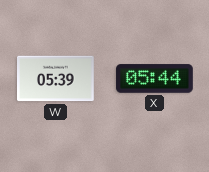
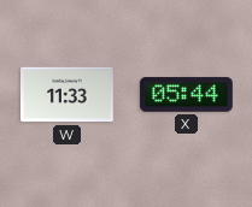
W: 05:39 -> 11:33 (68, 95)
